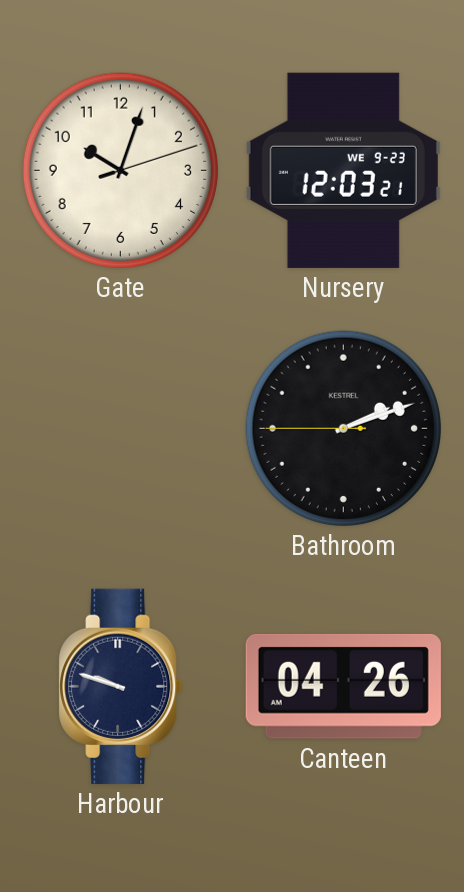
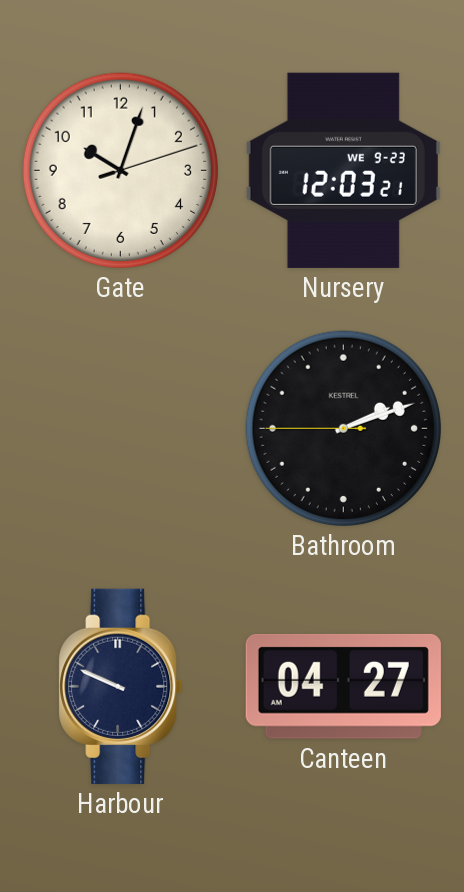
Harbour: 9:48 -> 9:49 (121, 686)
Canteen: 04:26 -> 04:27 (343, 686)
